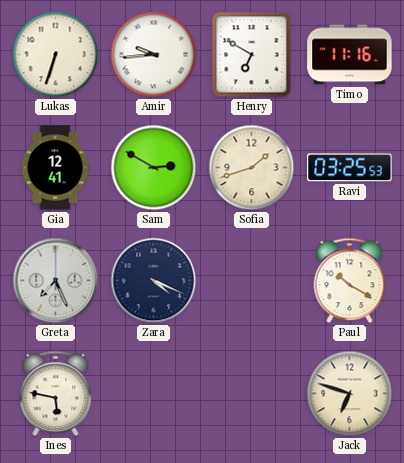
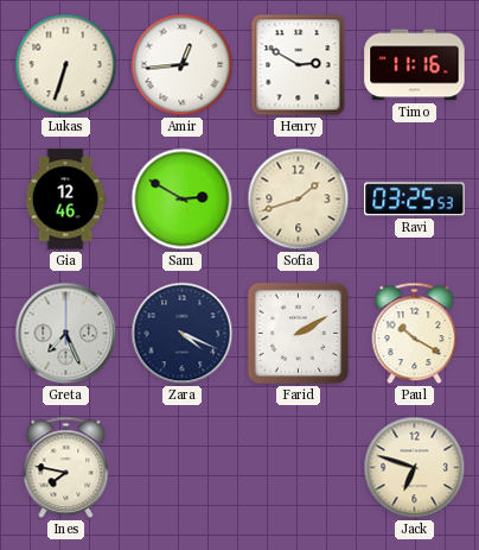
Amir: 9:44 -> 12:44 (183, 65)
Henry: 6:50 -> 2:50 (299, 65)
Gia: 12:41 -> 12:46 (65, 200)
Farid: none -> 2:10 (299, 334)
Ines: 5:47 -> 7:47 (66, 468)
